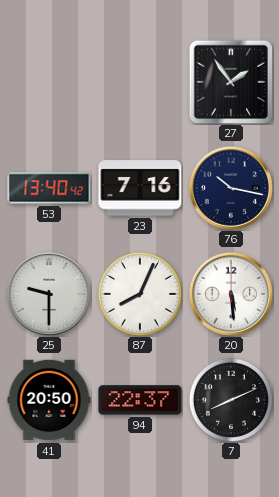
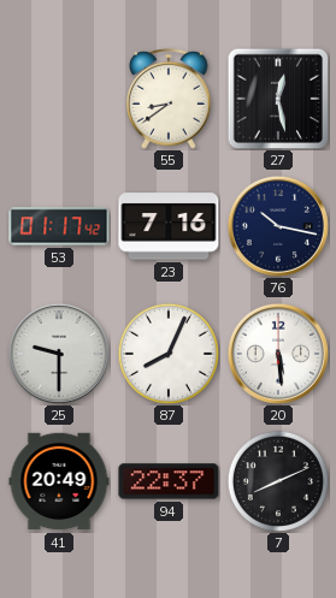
55: none -> 8:39 (170, 99)
27: 1:54 -> 12:28 (278, 99)
53: 13:40 -> 01:17 (59, 226)
41: 20:50 -> 20:49 (59, 481)
